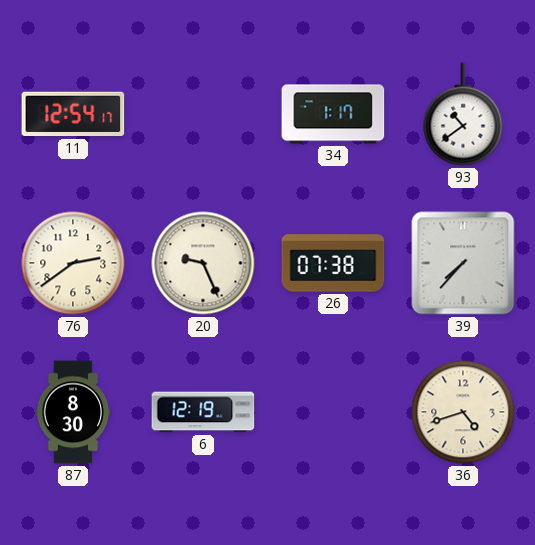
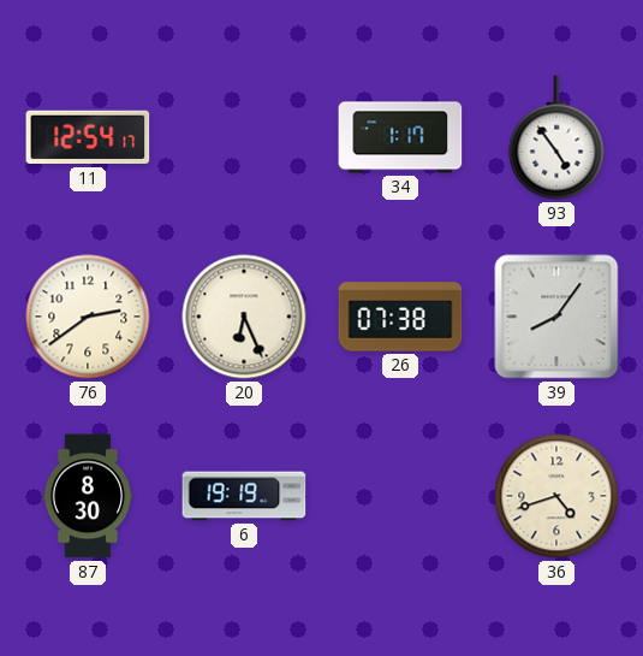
93: 10:39 -> 4:54 (556, 137)
20: 9:26 -> 6:26 (244, 317)
39: 7:37 -> 8:06 (556, 317)
6: 12:19 -> 19:19 (244, 496)
